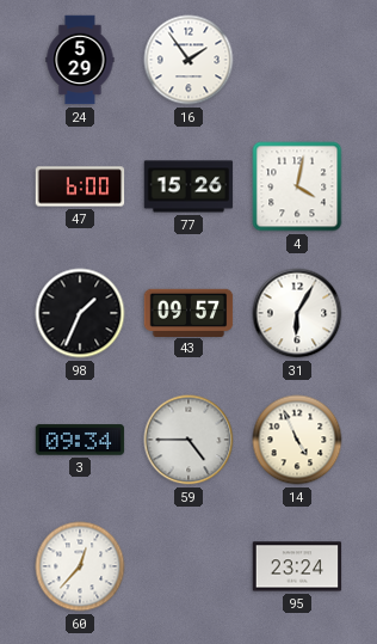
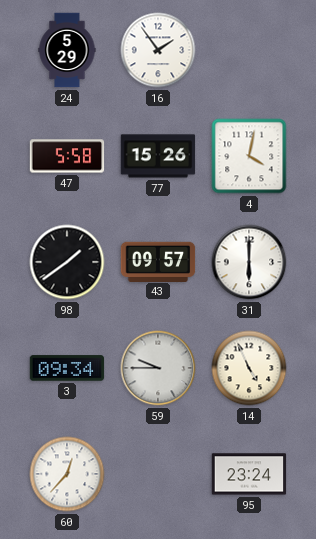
47: 6:00 -> 5:58 (67, 156)
98: 1:34 -> 1:39 (67, 262)
31: 6:05 -> 6:00 (249, 262)
59: 4:45 -> 9:45 (158, 368)
